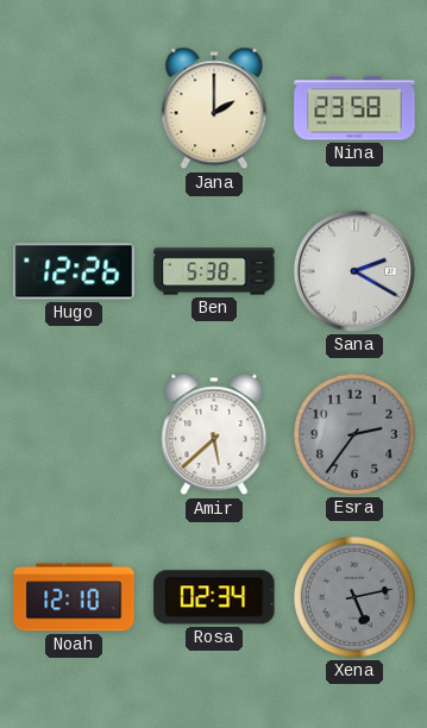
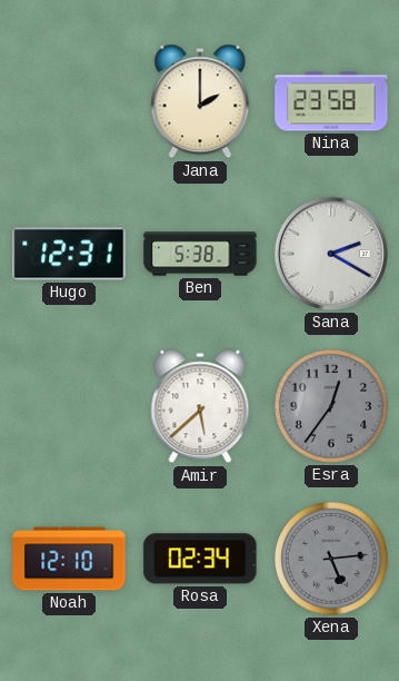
Hugo: 12:26 -> 12:31 (69, 254)
Esra: 2:36 -> 12:36 (332, 407)
Xena: 5:13 -> 5:14 (332, 560)
